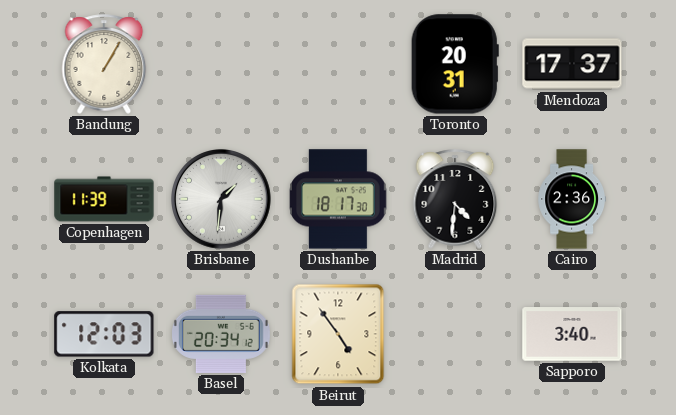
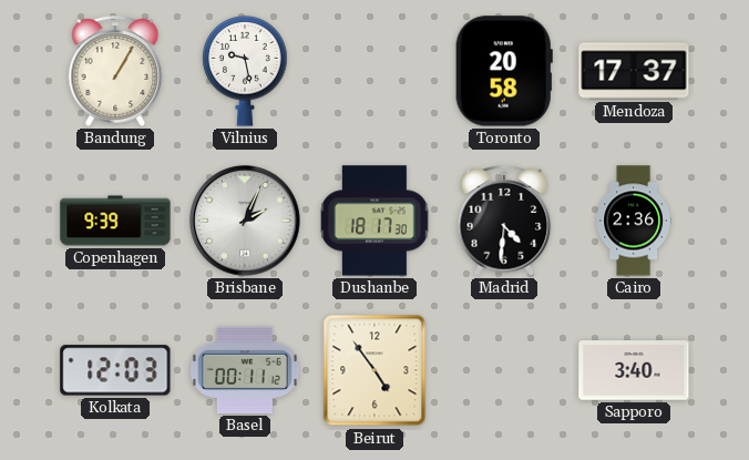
Vilnius: none -> 9:28 (245, 71)
Toronto: 20:31 -> 20:58 (504, 71)
Copenhagen: 11:39 -> 9:39 (115, 221)
Brisbane: 1:31 -> 2:04 (246, 222)
Basel: 20:34 -> 00:11 (245, 370)
